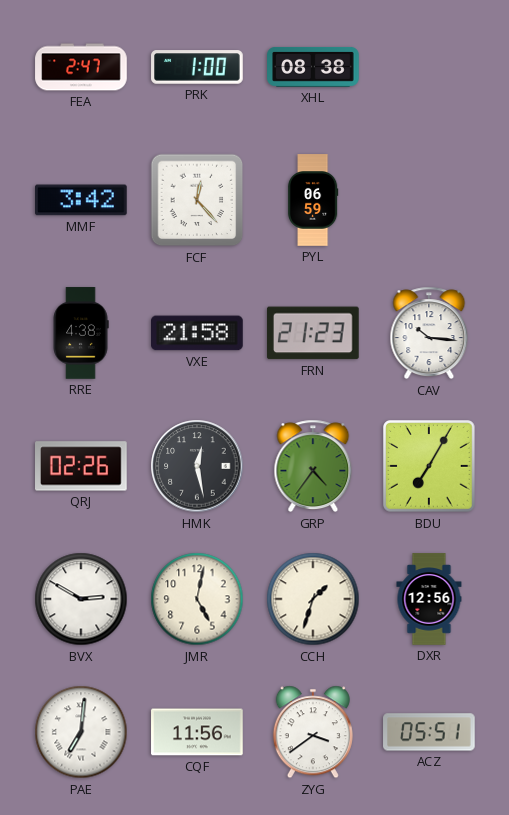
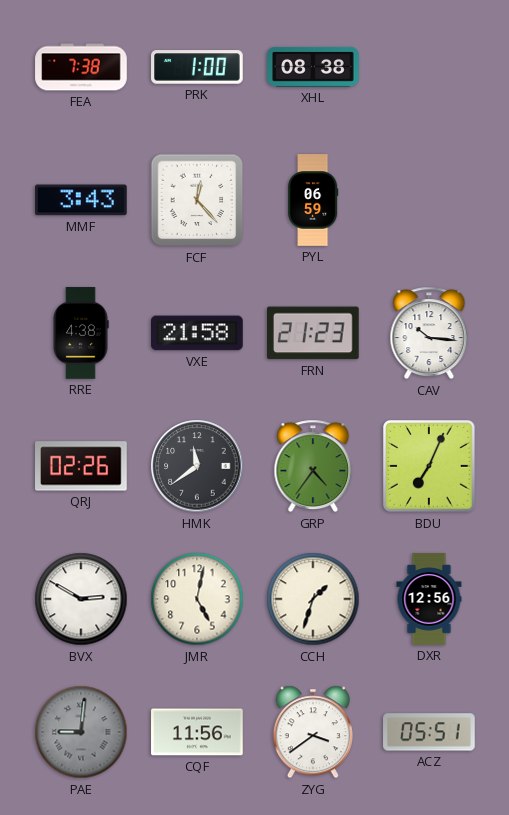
FEA: 2:47 -> 7:38 (81, 67)
MMF: 3:42 -> 3:43 (82, 200)
HMK: 12:28 -> 11:39 (197, 466)
BDU: 7:05 -> 7:04 (429, 466)
PAE: 7:01 -> 9:01 (81, 732)
PAE dial: white -> grey (81, 732)
